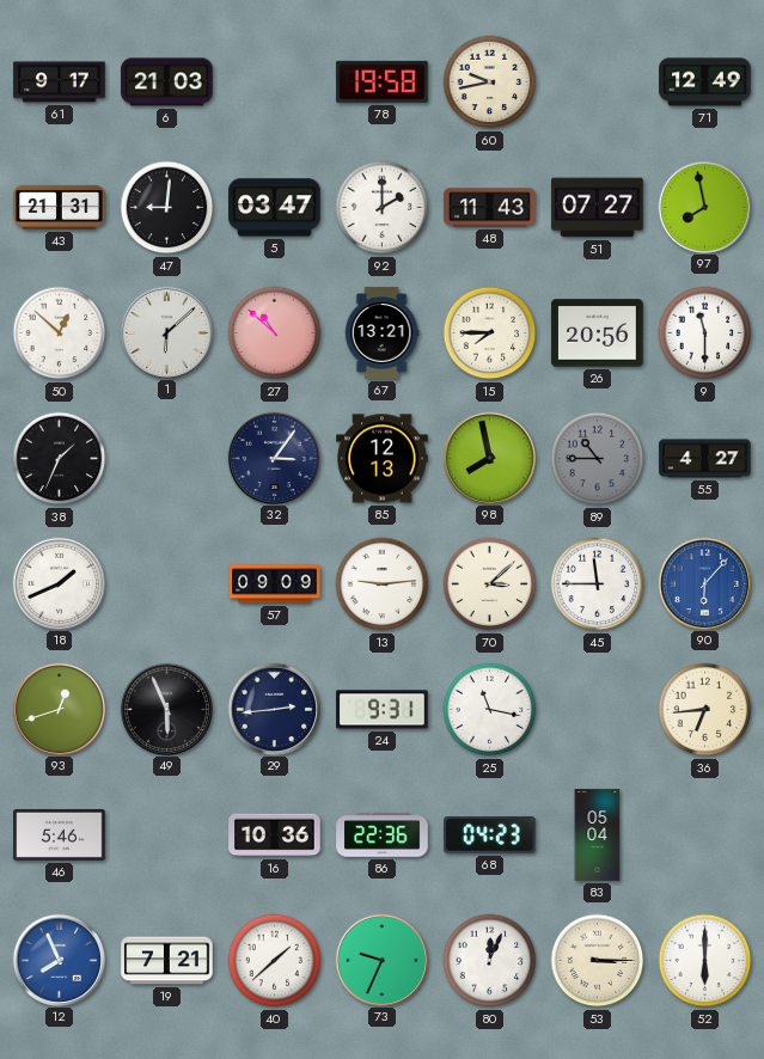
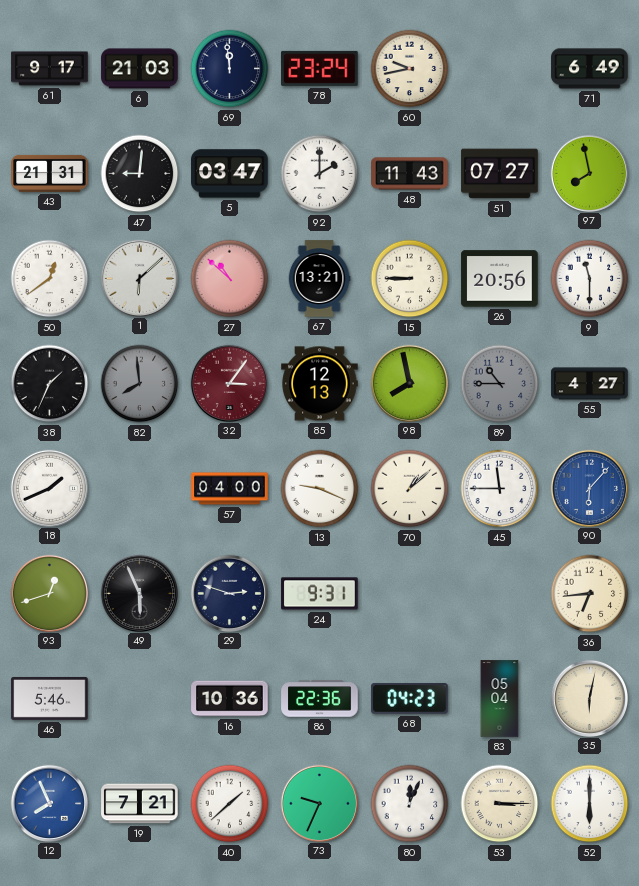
69: none -> 11:59 (230, 69)
78: 19:58 -> 23:24 (320, 68)
71: 12:49 -> 6:49 (590, 69)
50: 12:52 -> 12:39 (50, 279)
15: 7:45 -> 8:45 (410, 279)
82: none -> 7:59 (140, 384)
32 dial: navy -> burgundy (229, 383)
57: 09:09 -> 04:00 (230, 489)
13: 9:14 -> 9:19 (320, 489)
70: 3:08 -> 1:08 (410, 489)
29: 2:44 -> 2:48 (229, 593)
25: 11:17 -> none (490, 710)
35: none -> 6:02 (589, 698)
